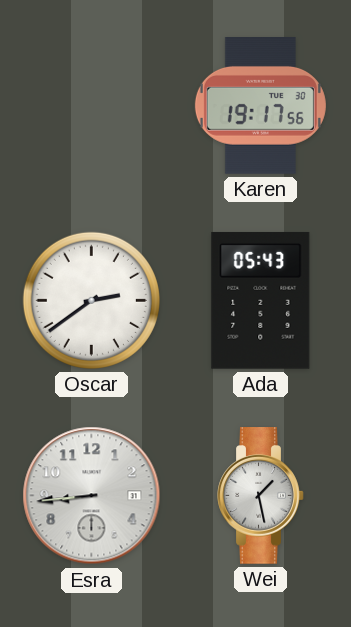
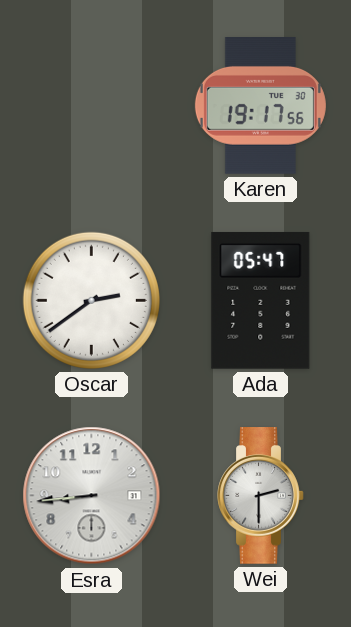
Ada: 05:43 -> 05:47 (261, 300)
Wei: 1:28 -> 2:30 (261, 496)
